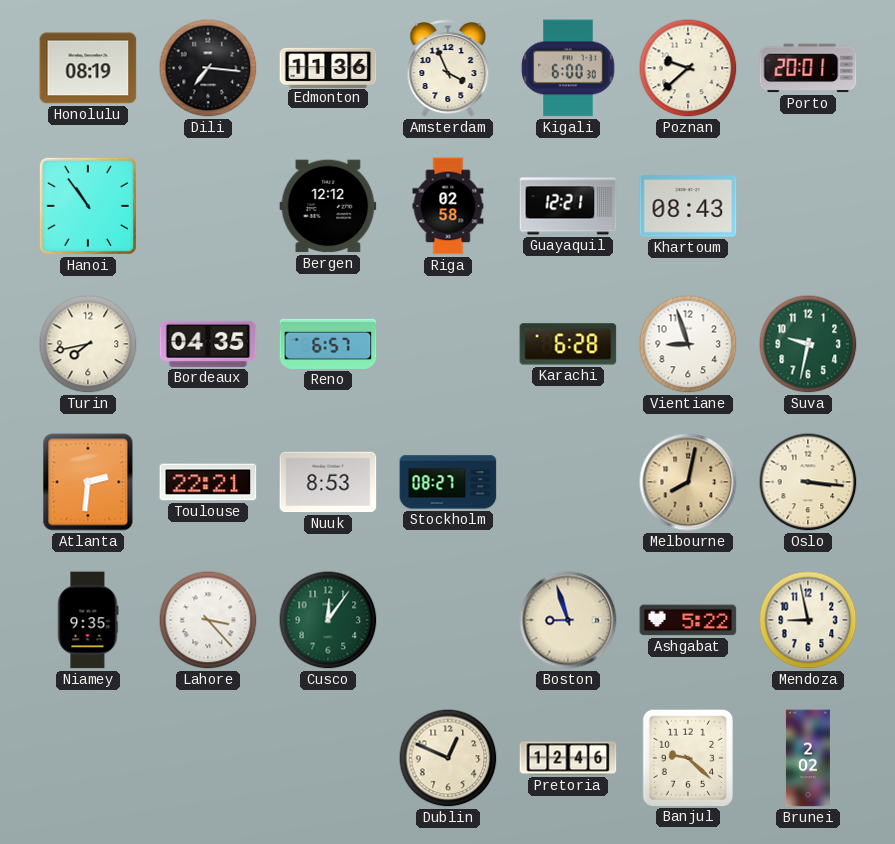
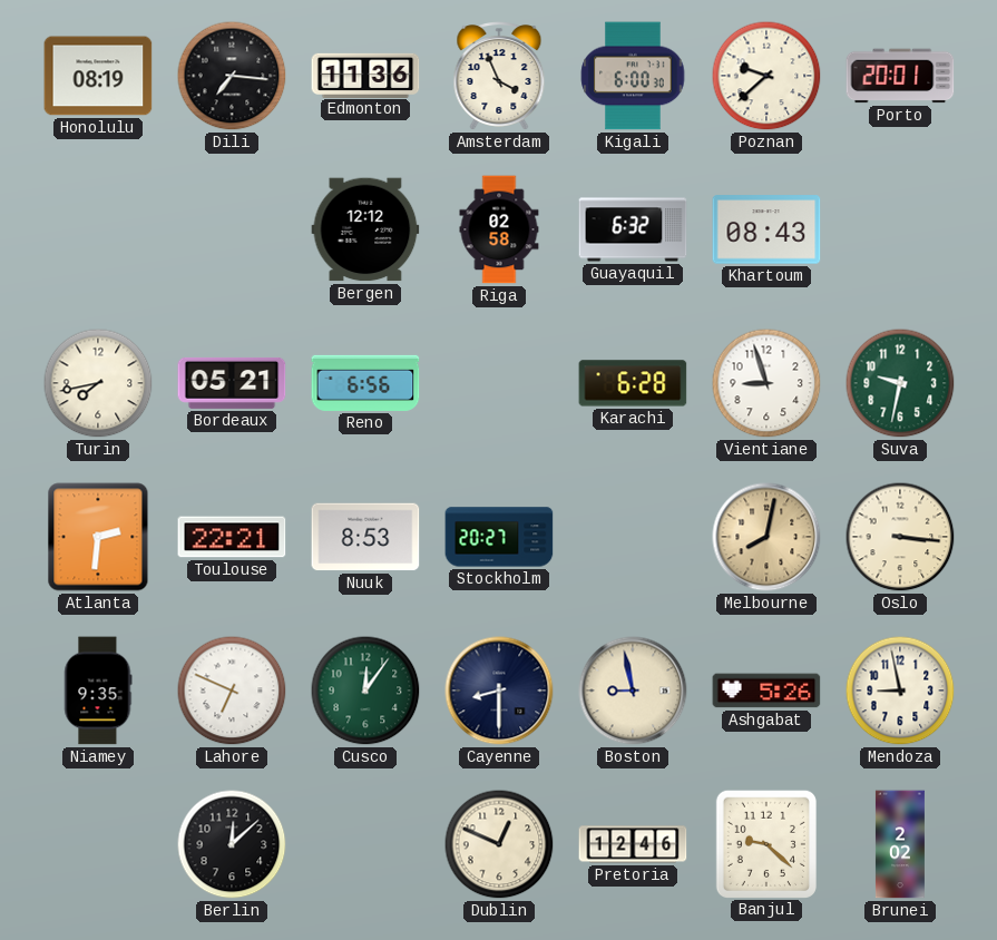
Hanoi: 10:54 -> none (88, 206)
Guayaquil: 12:21 -> 6:32 (633, 229)
Bordeaux: 04:35 -> 05:21 (232, 383)
Reno: 6:57 -> 6:56 (365, 383)
Stockholm: 08:27 -> 20:27 (499, 537)
Lahore: 3:23 -> 6:49 (232, 691)
Cayenne: none -> 8:30 (499, 691)
Boston: 8:57 -> 8:58 (633, 691)
Ashgabat: 5:22 -> 5:26 (766, 691)
Berlin: none -> 12:08 (232, 844)
